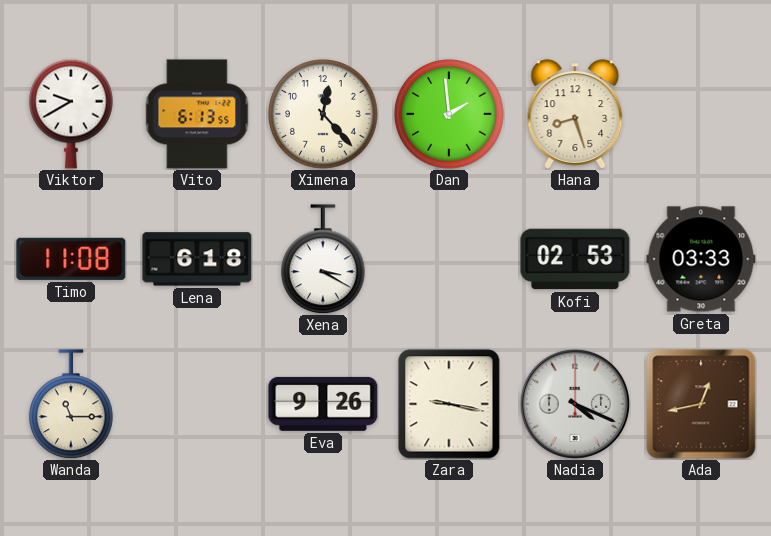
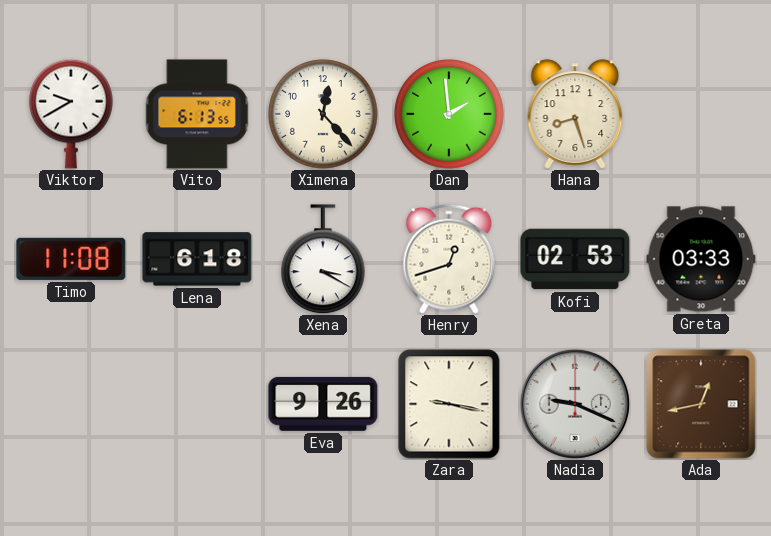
Henry: none -> 12:42 (449, 259)
Wanda: 11:15 -> none (72, 404)
Nadia: 4:19 -> 9:19 (575, 404)
